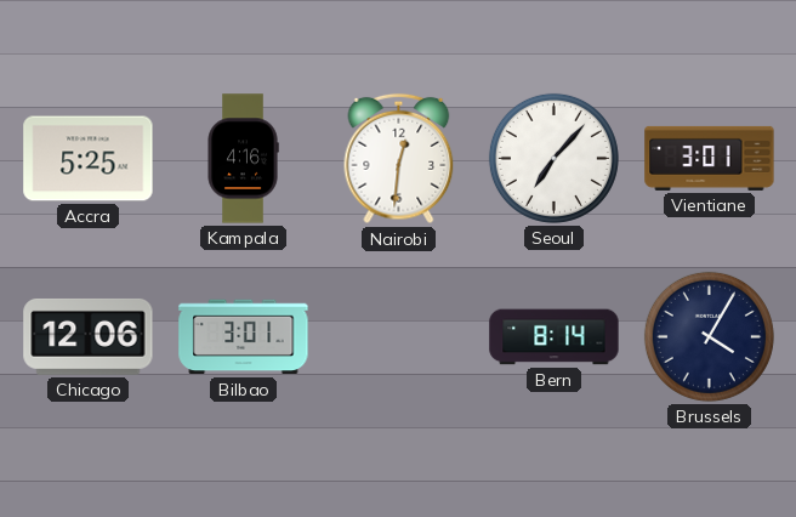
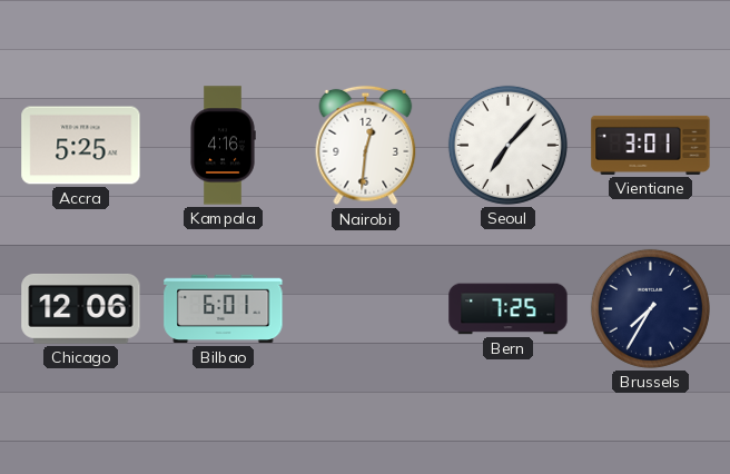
Bilbao: 3:01 -> 6:01 (224, 309)
Bern: 8:14 -> 7:25 (509, 309)
Brussels: 4:05 -> 7:35 (650, 308)
